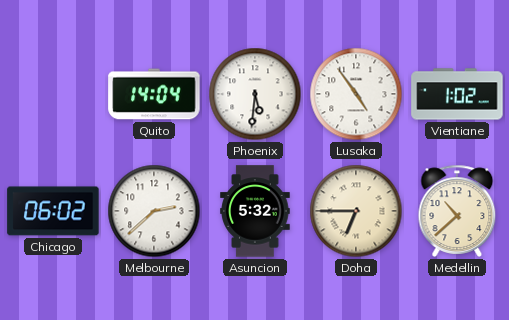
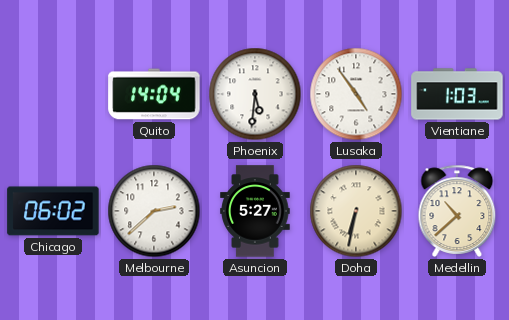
Vientiane: 1:02 -> 1:03 (457, 94)
Asuncion: 5:32 -> 5:27 (255, 211)
Doha: 6:45 -> 6:32 (356, 211)
